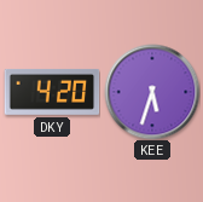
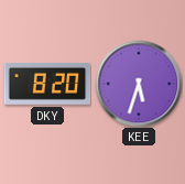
DKY: 4:20 -> 8:20 (47, 84)
